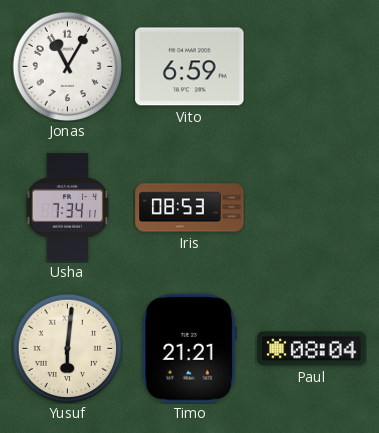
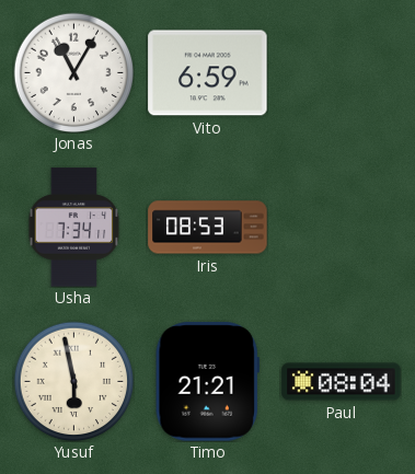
Yusuf: 6:01 -> 5:58 (73, 381)
